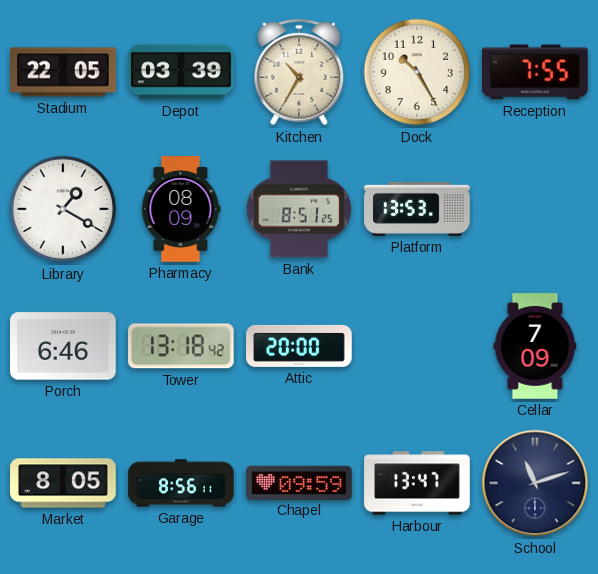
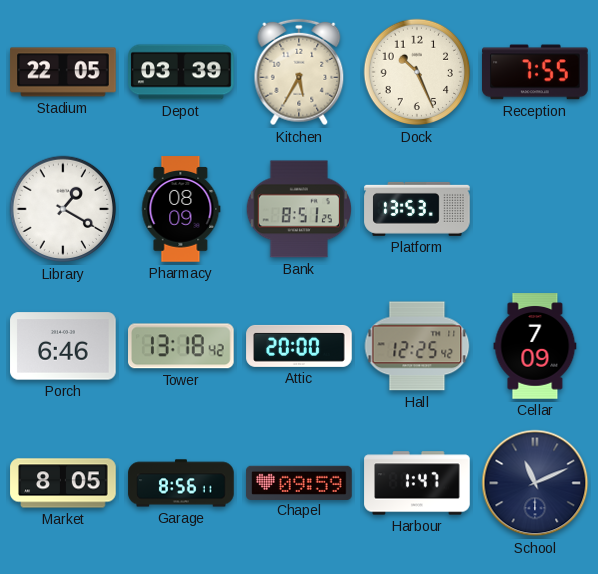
Kitchen: 10:35 -> 5:35 (299, 72)
Dock: 10:25 -> 10:26 (417, 72)
Hall: none -> 12:25 (417, 346)
Harbour: 13:47 -> 1:47 (417, 483)
School: 11:12 -> 11:11 (535, 483)
